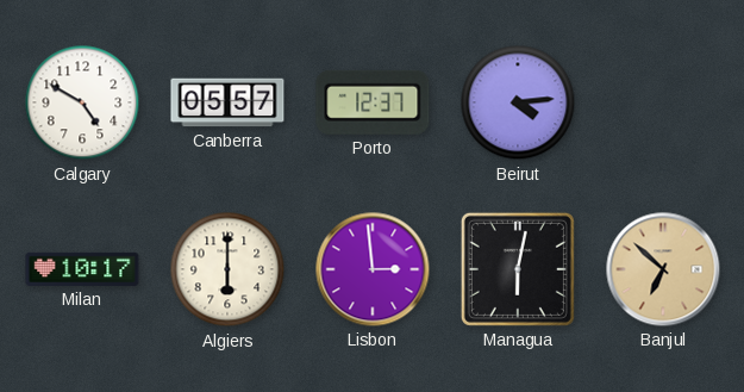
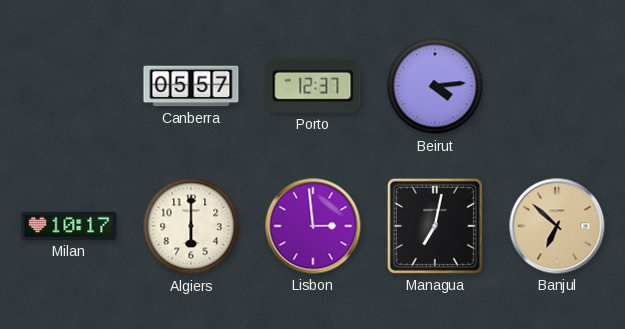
Calgary: 4:50 -> none (82, 102)
Managua: 6:02 -> 7:02 (435, 226)
